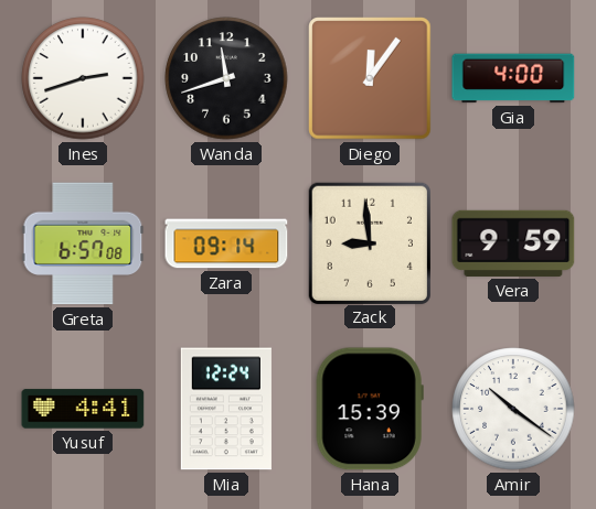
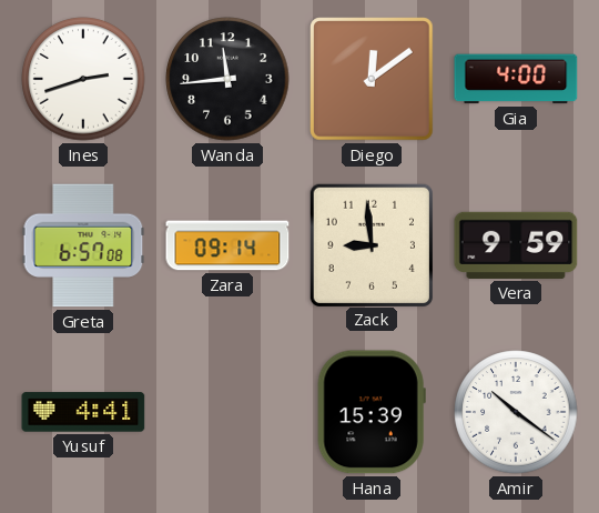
Wanda: 11:42 -> 11:44 (227, 79)
Diego: 12:06 -> 12:09 (372, 79)
Mia: 12:24 -> none (226, 409)
